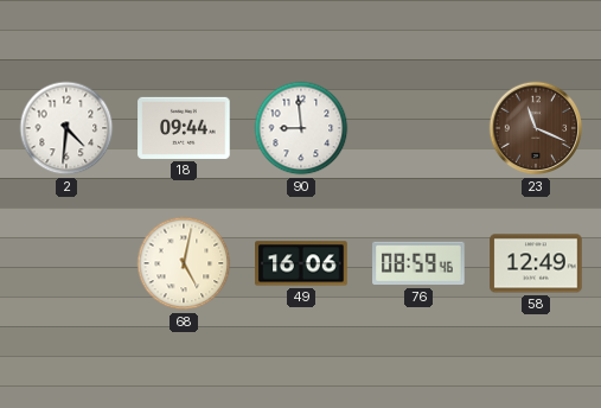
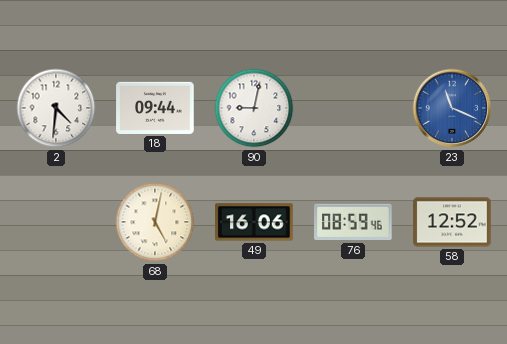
90: 8:59 -> 9:02 (254, 108)
23 dial: brown -> blue (452, 108)
58: 12:49 -> 12:52 (452, 222)
